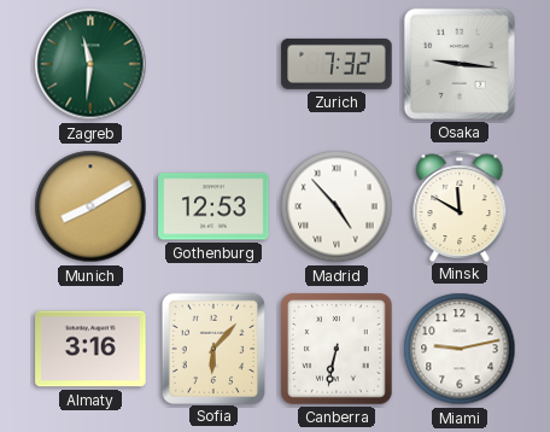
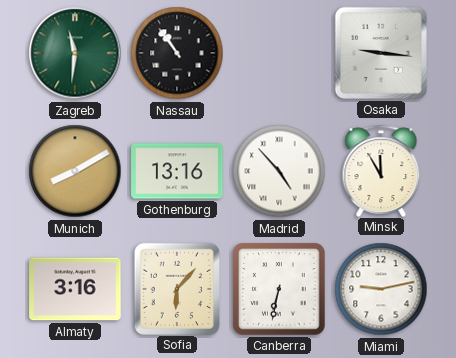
Nassau: none -> 10:54 (177, 53)
Zurich: 7:32 -> none (337, 64)
Gothenburg: 12:53 -> 13:16 (177, 171)
Minsk: 11:50 -> 11:55 (381, 170)
